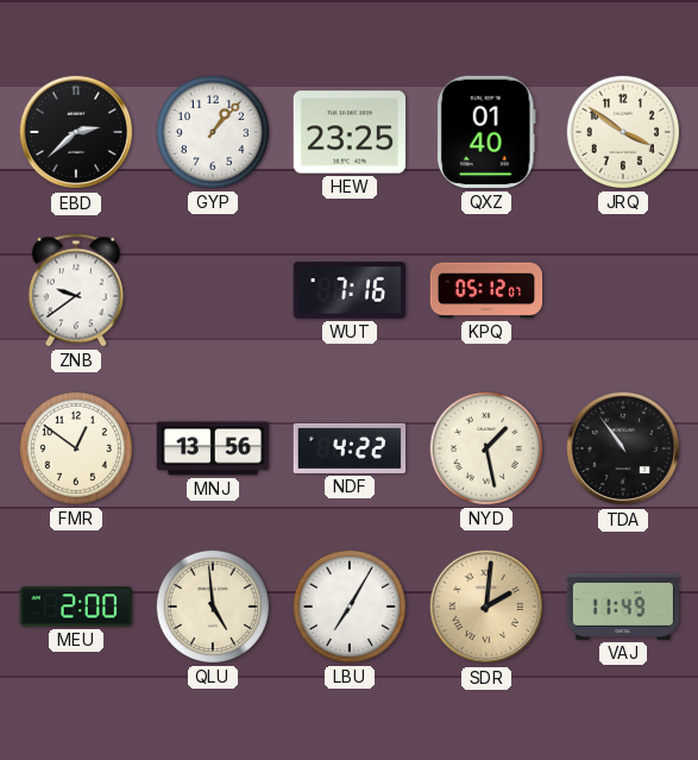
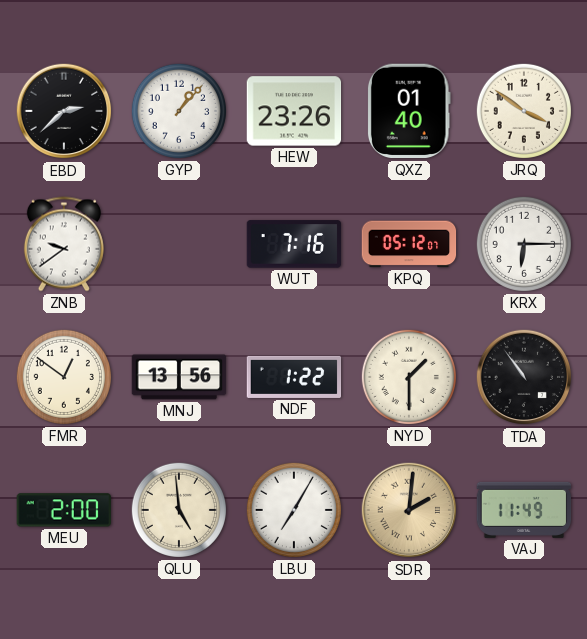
HEW: 23:25 -> 23:26 (294, 111)
KRX: none -> 6:15 (524, 244)
NDF: 4:22 -> 1:22 (294, 377)
NYD: 1:28 -> 1:30 (409, 377)
